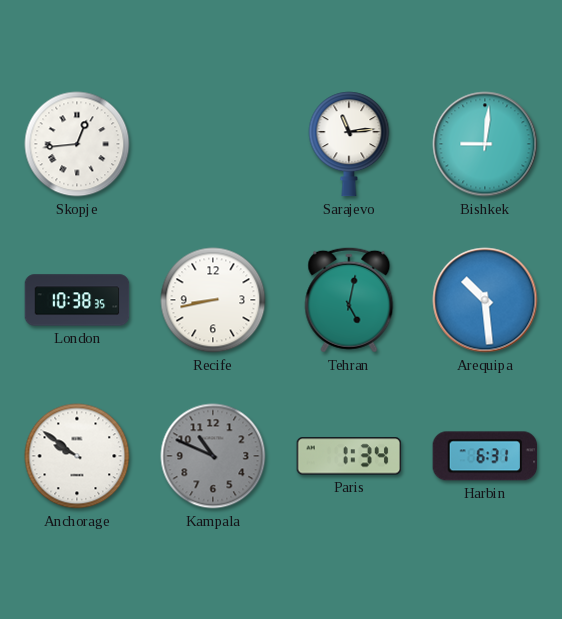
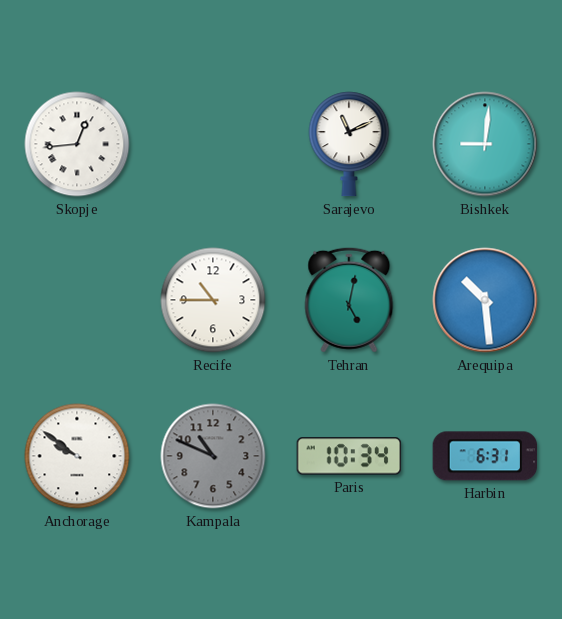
Sarajevo: 11:14 -> 11:11 (349, 144)
London: 10:38 -> none (77, 300)
Recife: 8:43 -> 10:45 (213, 300)
Paris: 1:34 -> 10:34 (349, 456)
